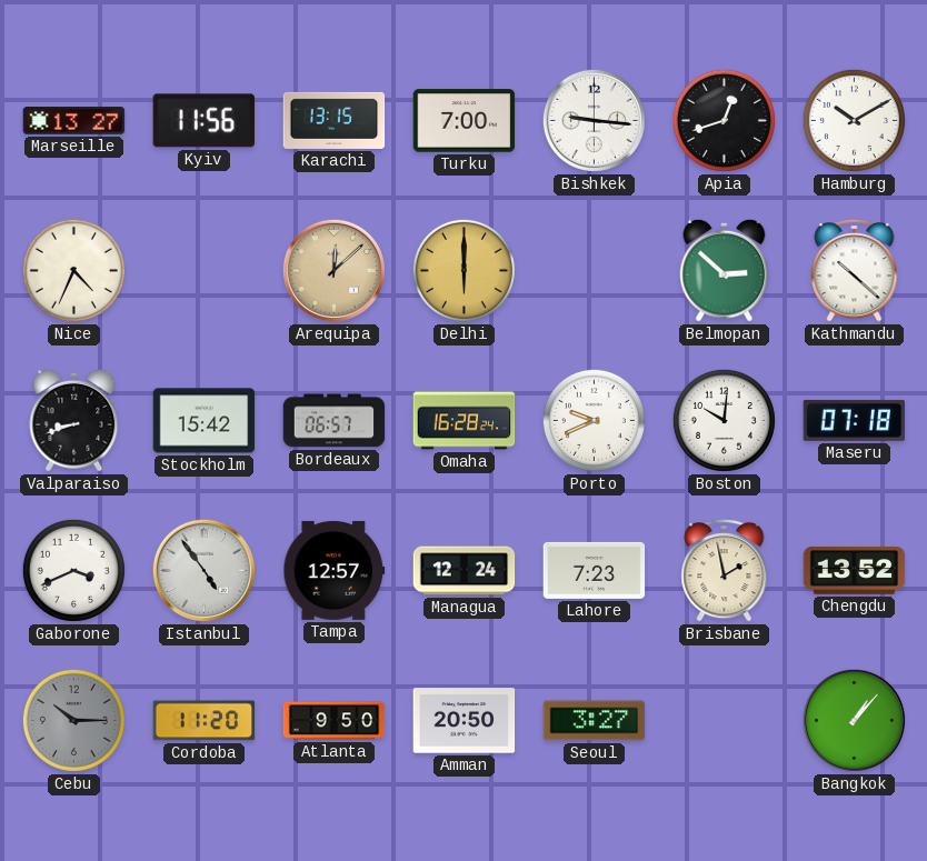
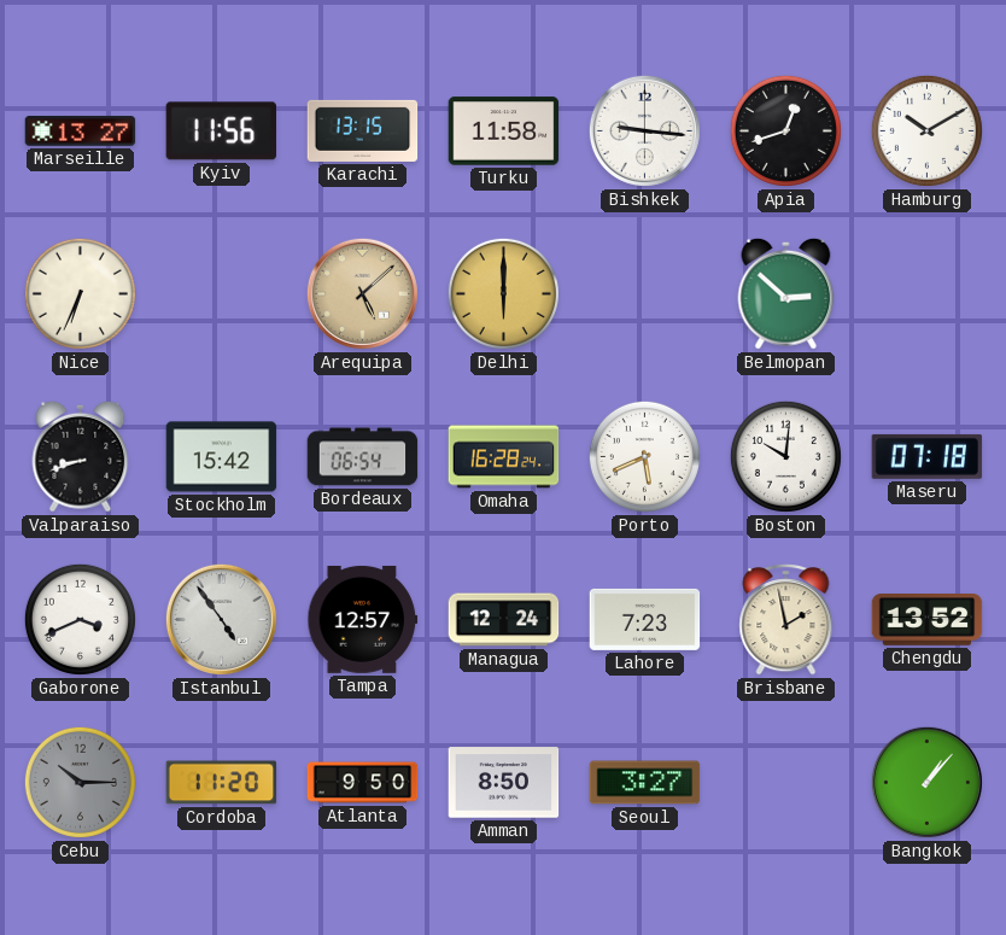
Turku: 7:00 -> 11:58 (504, 132)
Nice: 4:34 -> 6:34 (80, 293)
Arequipa: 12:08 -> 5:08 (362, 293)
Kathmandu: 10:22 -> none (855, 270)
Bordeaux: 06:57 -> 06:54 (363, 457)
Porto: 9:41 -> 5:41 (644, 456)
Amman: 20:50 -> 8:50 (504, 783)
